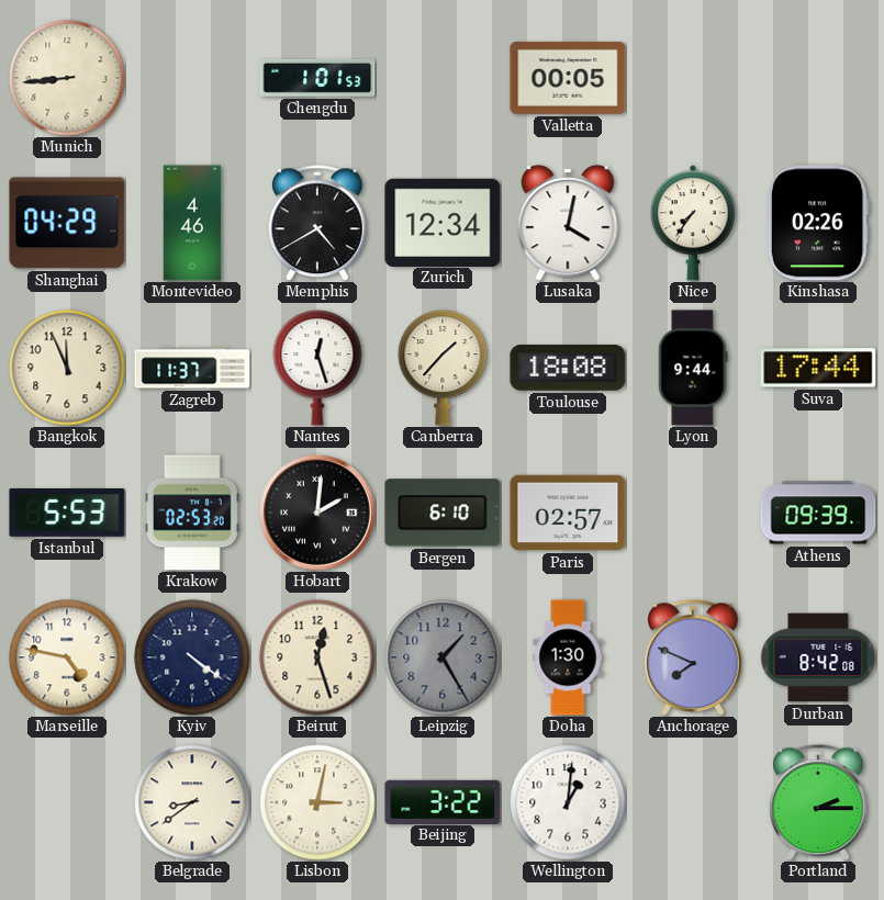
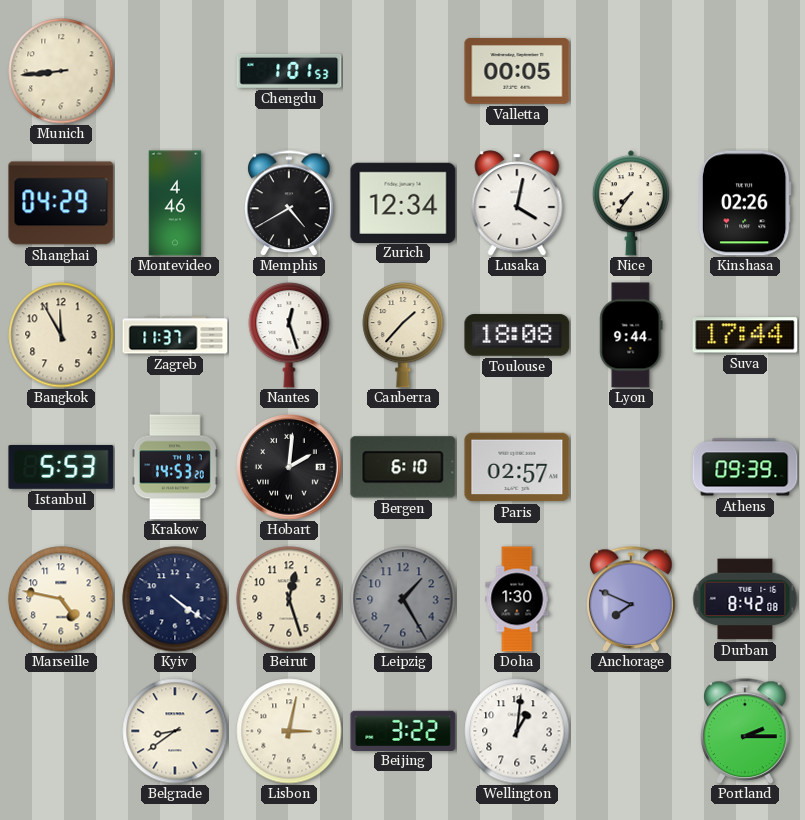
Bangkok: 11:56 -> 11:55 (61, 335)
Krakow: 02:53 -> 14:53 (175, 467)
